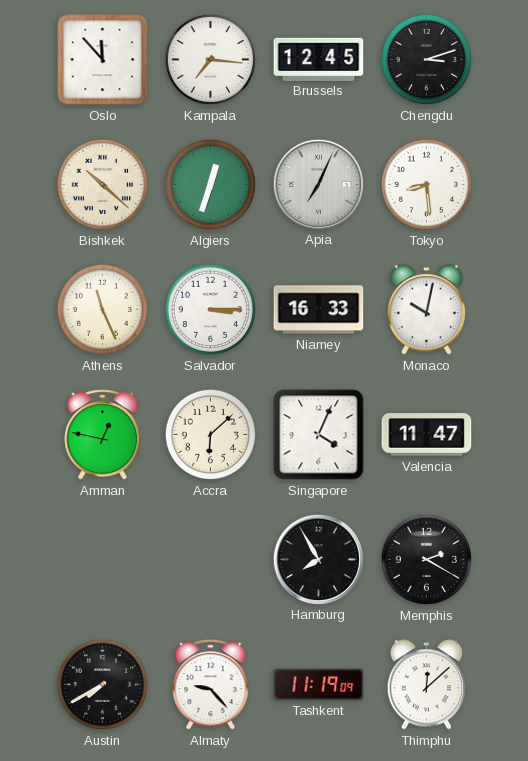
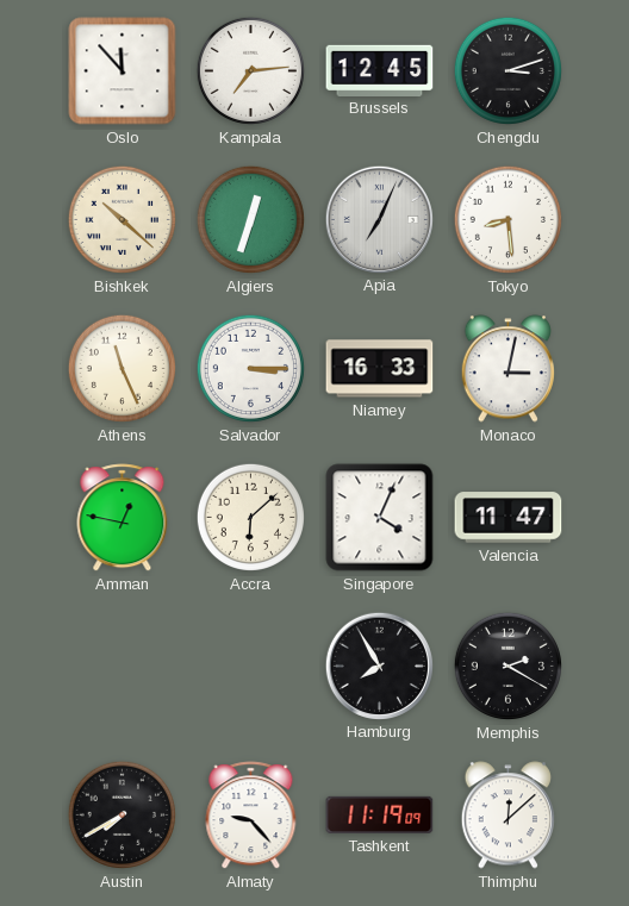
Kampala: 7:16 -> 7:14 (250, 70)
Monaco: 10:02 -> 3:02 (507, 369)
